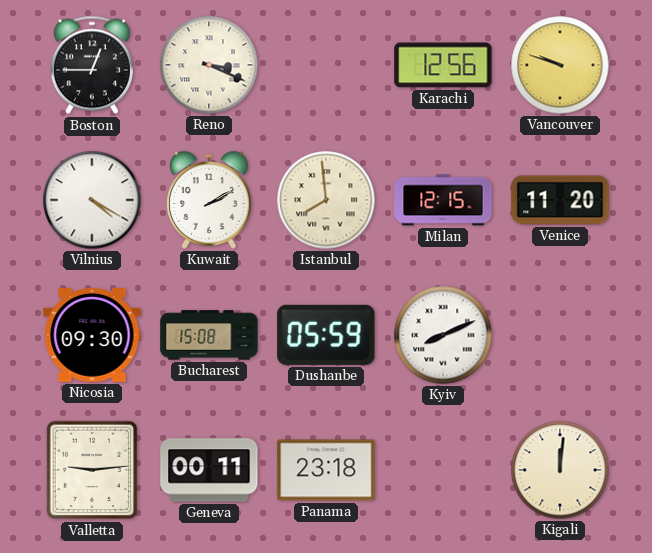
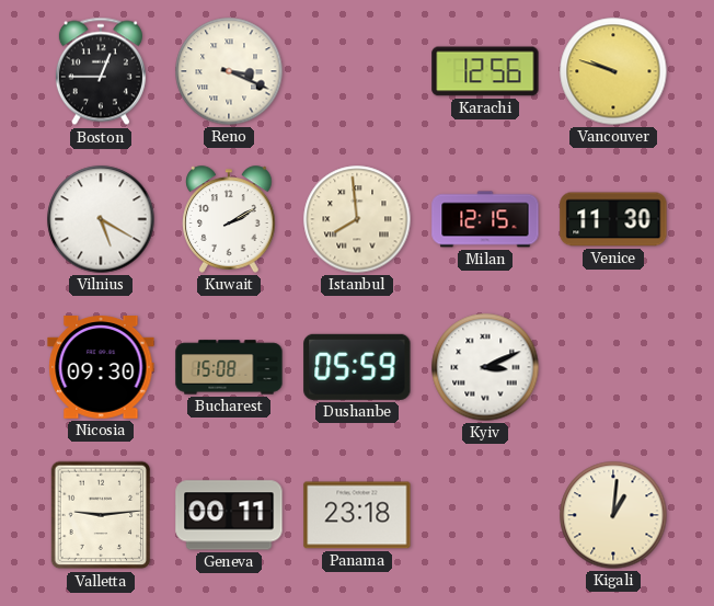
Vilnius: 4:20 -> 5:20 (101, 219)
Venice: 11:20 -> 11:30 (613, 219)
Kyiv: 8:11 -> 3:11 (485, 367)
Kigali: 12:01 -> 1:01 (613, 515)
